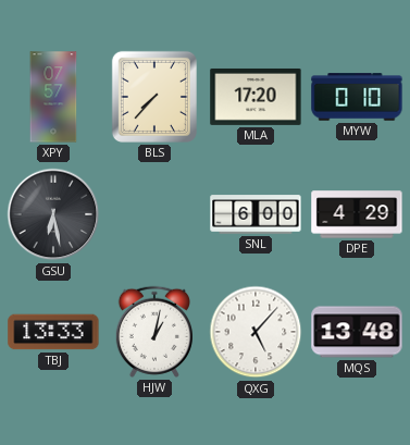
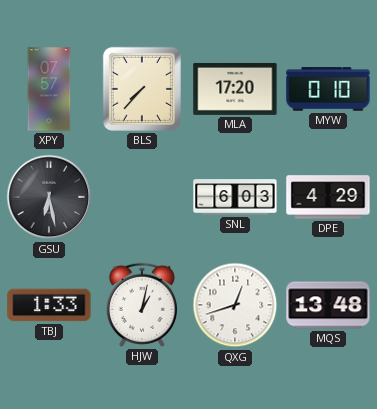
SNL: 6:00 -> 6:03 (235, 197)
TBJ: 13:33 -> 1:33 (49, 305)
QXG: 5:07 -> 12:42 (235, 305)
